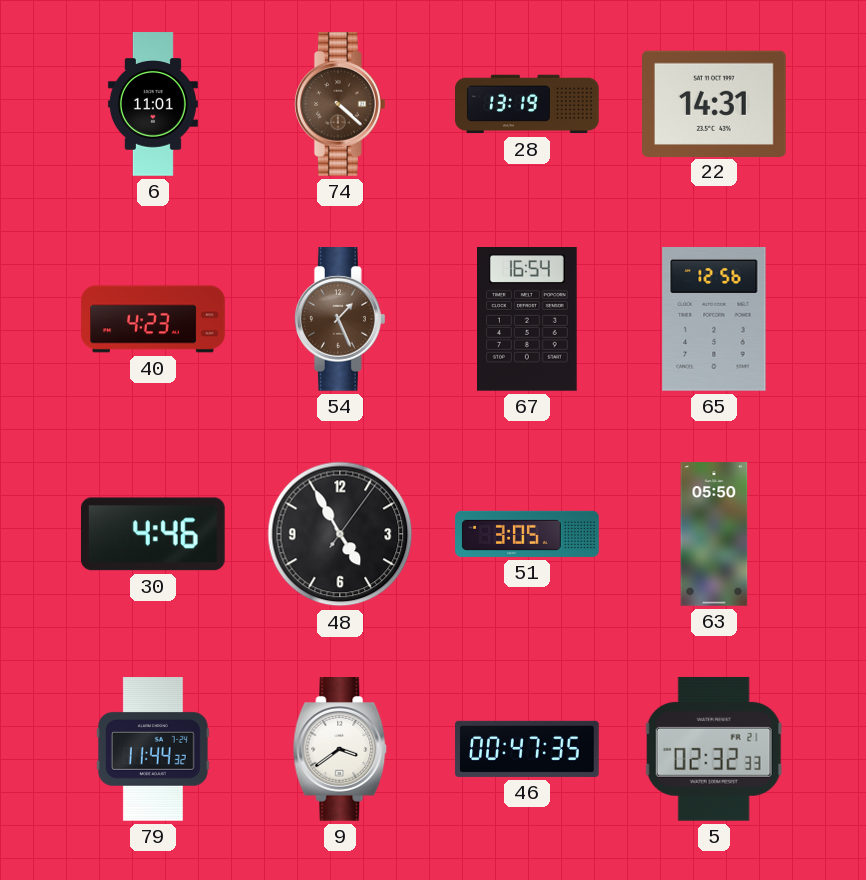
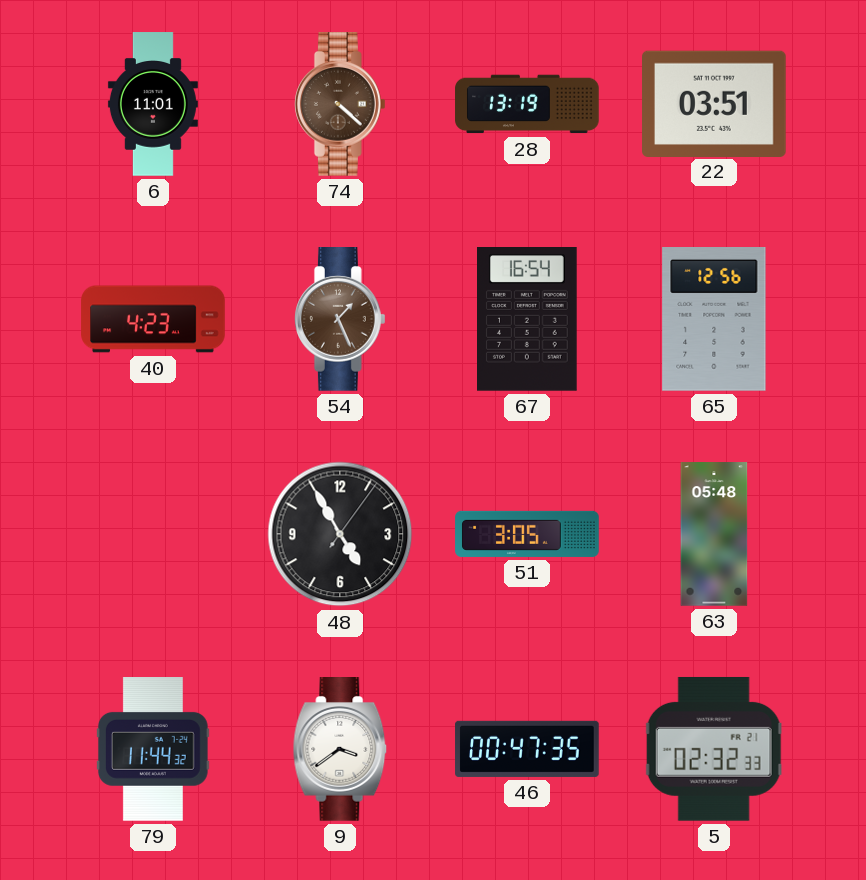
22: 14:31 -> 03:51 (715, 103)
30: 4:46 -> none (153, 534)
63: 05:50 -> 05:48 (714, 534)
